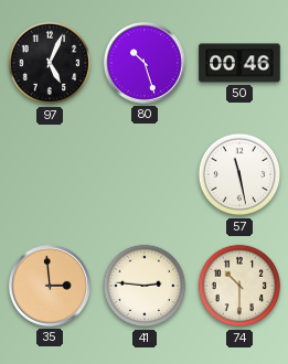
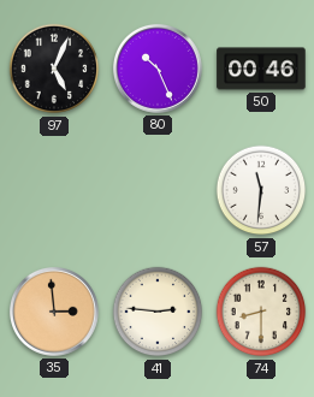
80: 10:27 -> 10:26 (158, 69)
57: 11:28 -> 11:31 (261, 190)
74: 10:30 -> 8:30 (261, 312)
